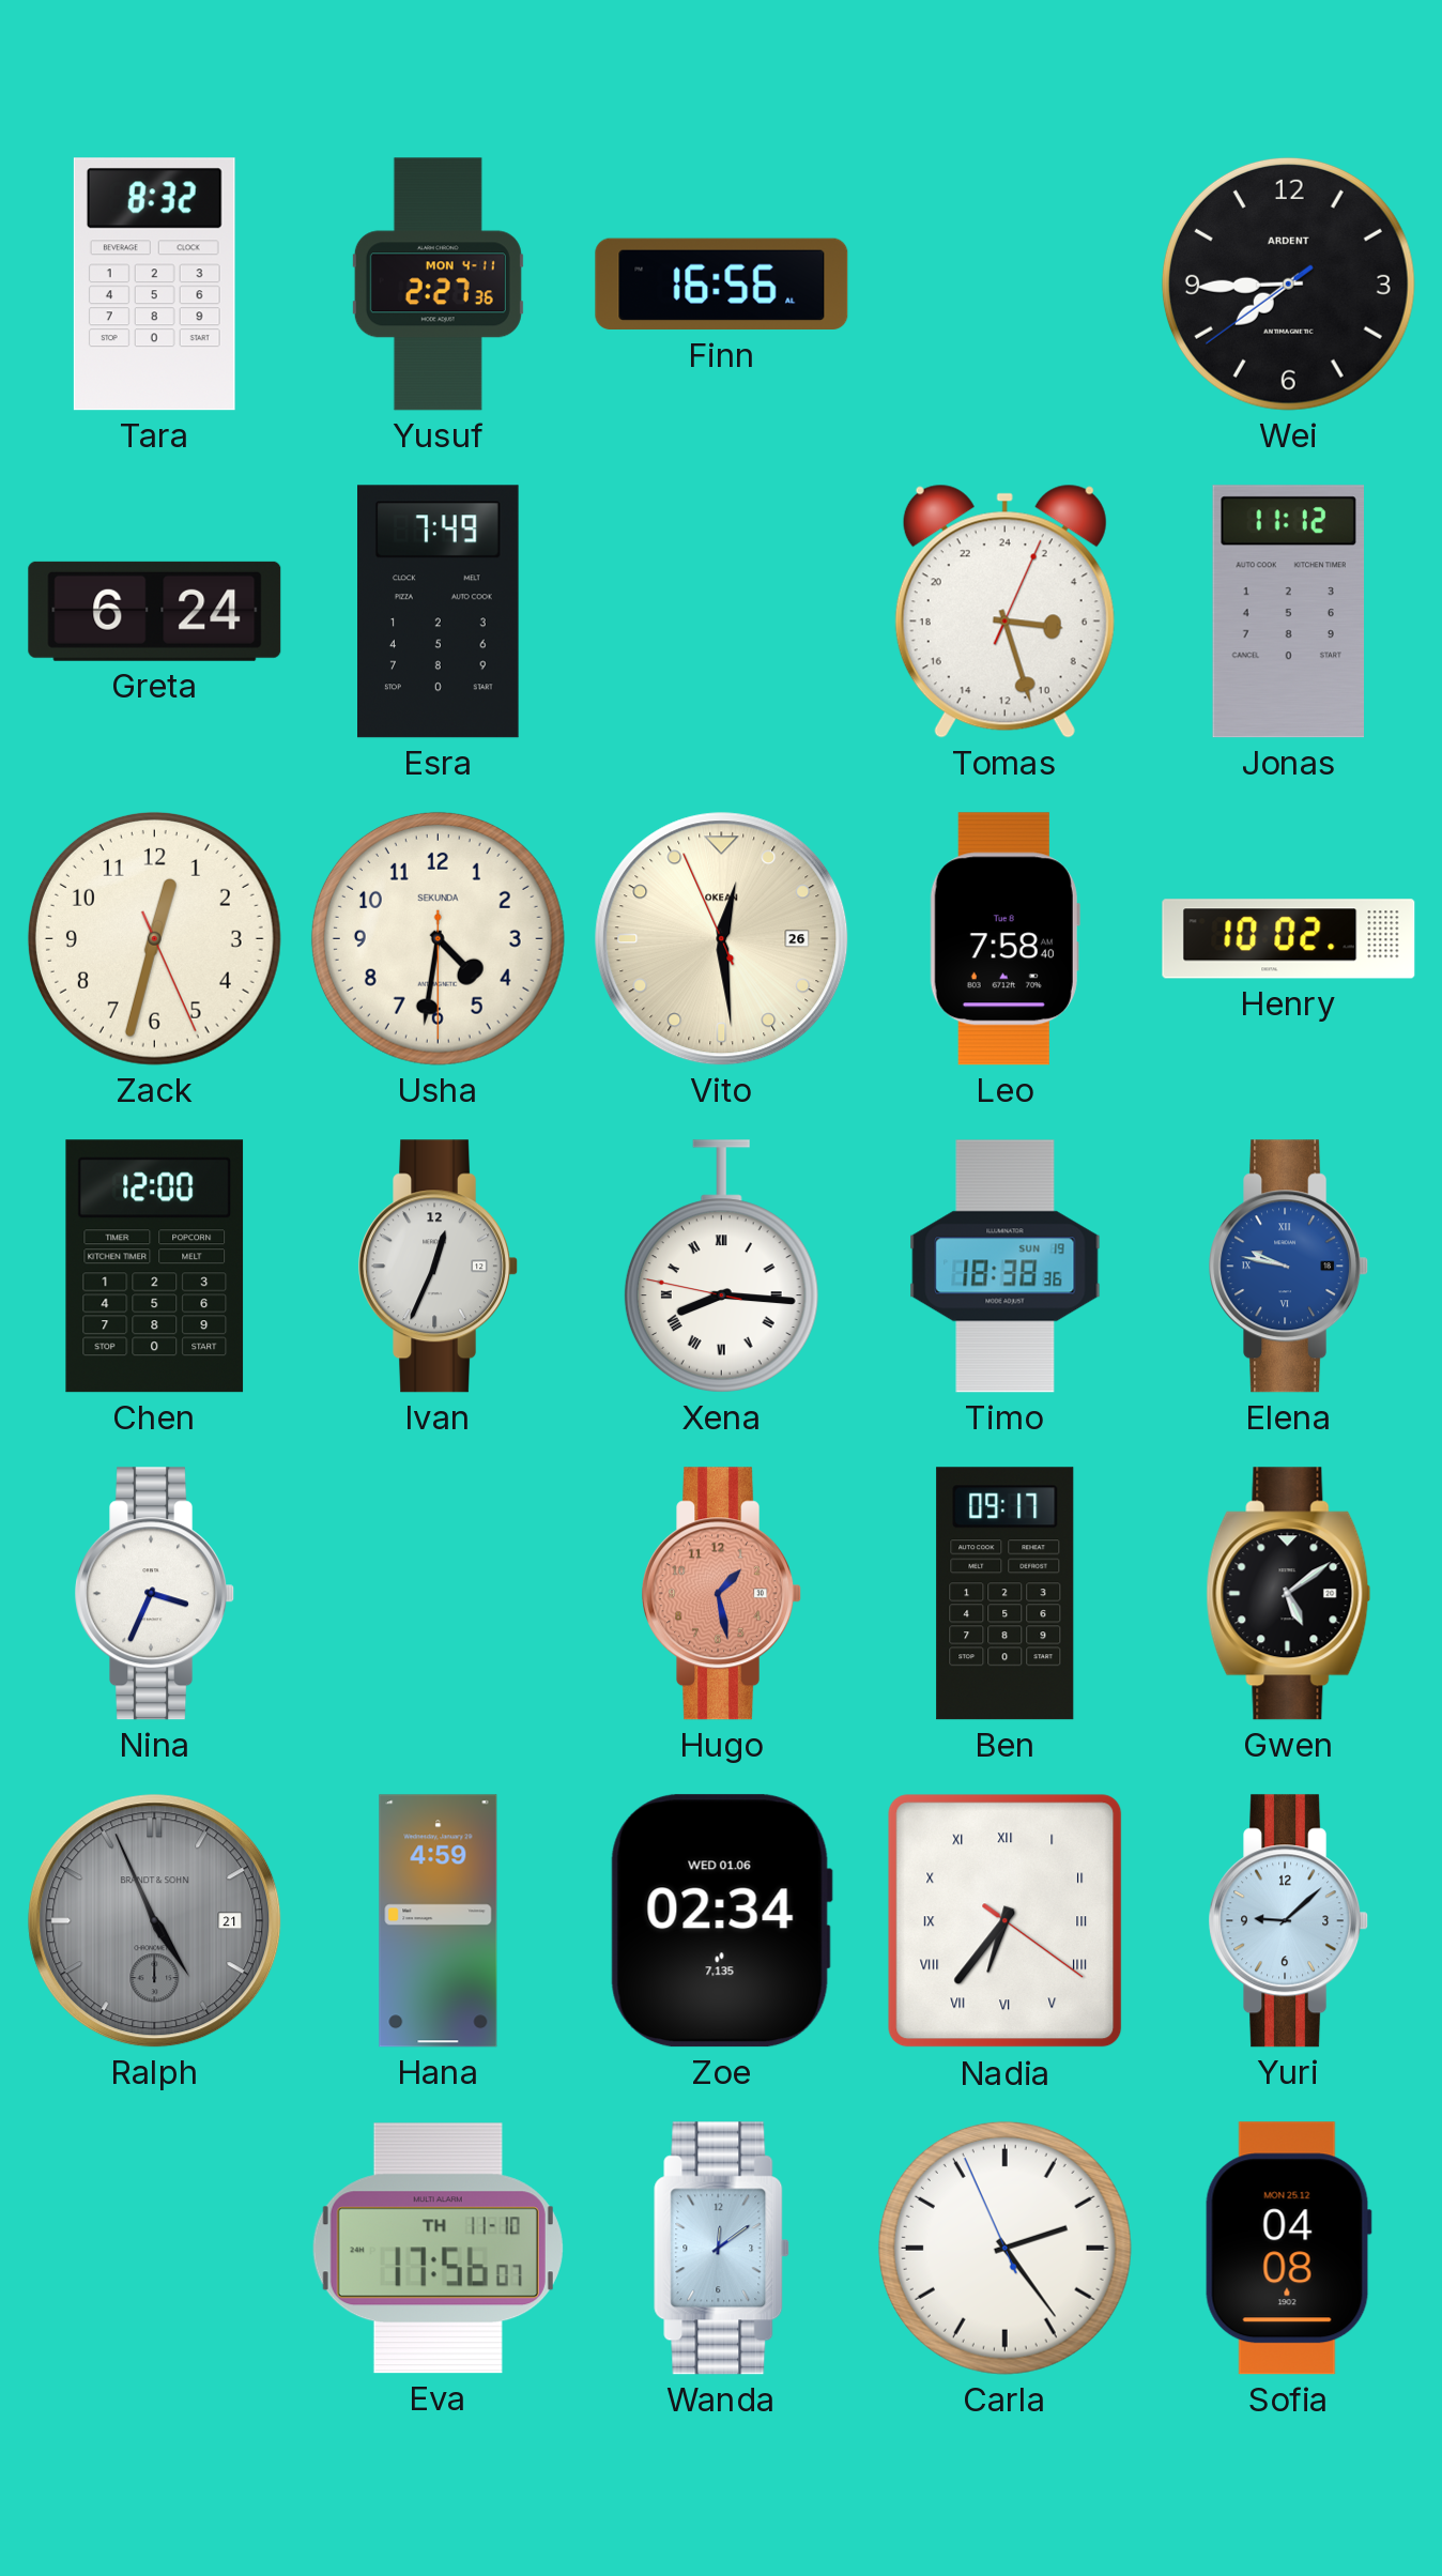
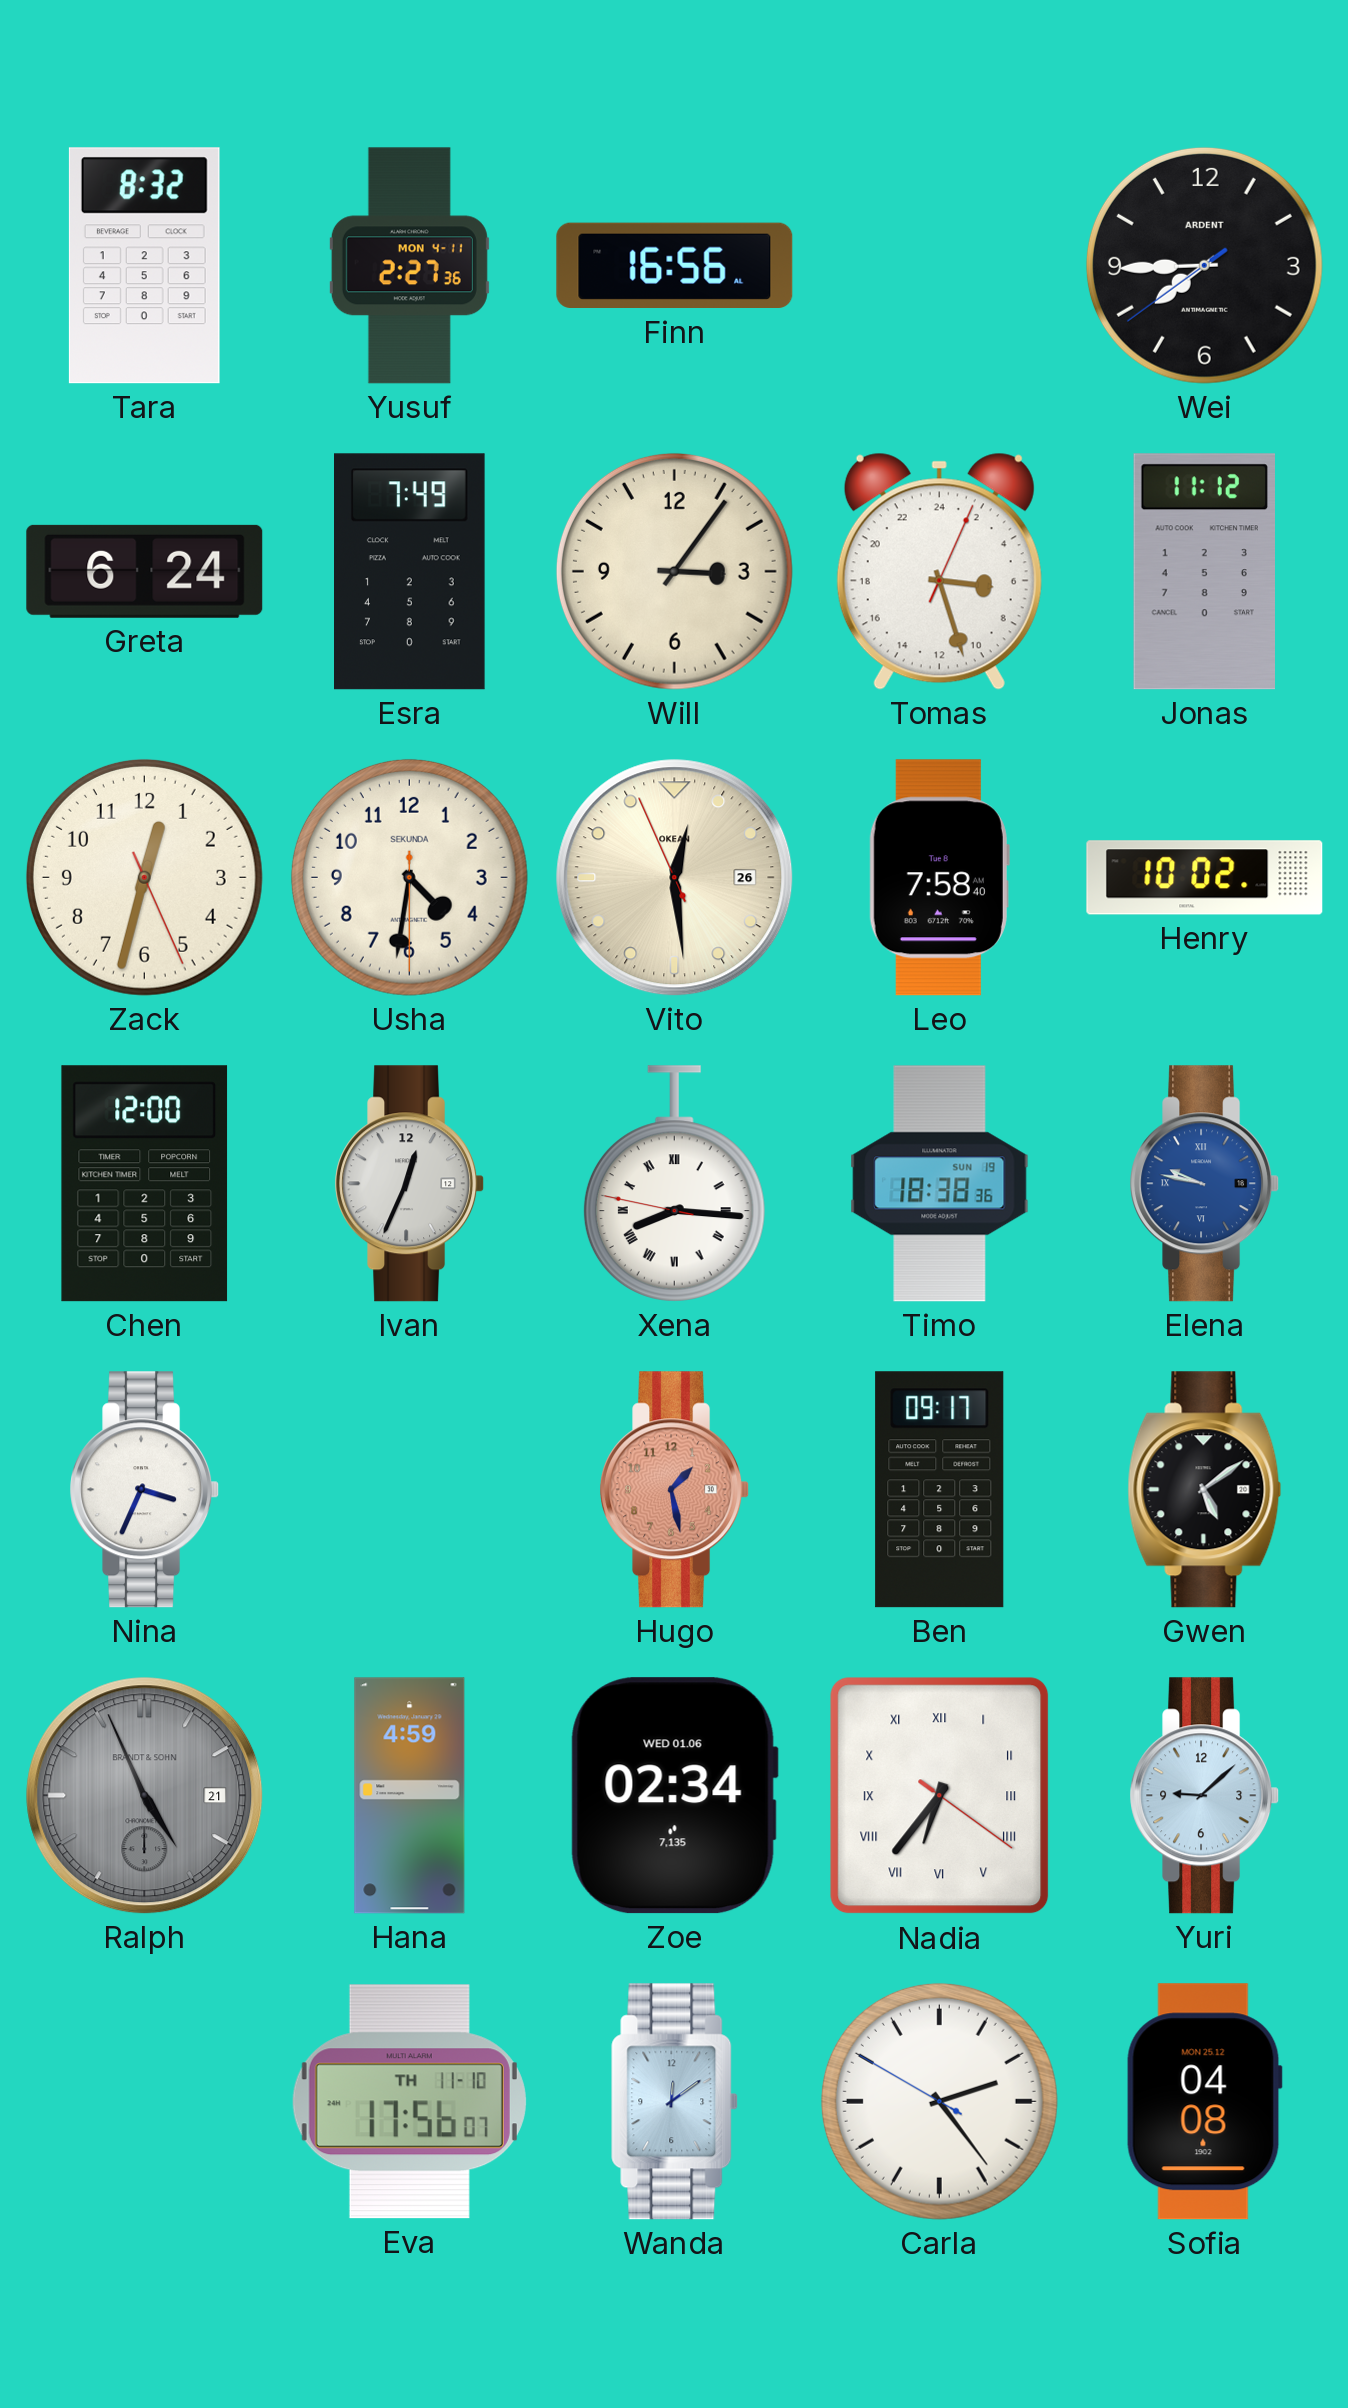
Will: none -> 3:06 (674, 571)
Carla: 2:23:56 -> 2:23:50 (939, 2101)
